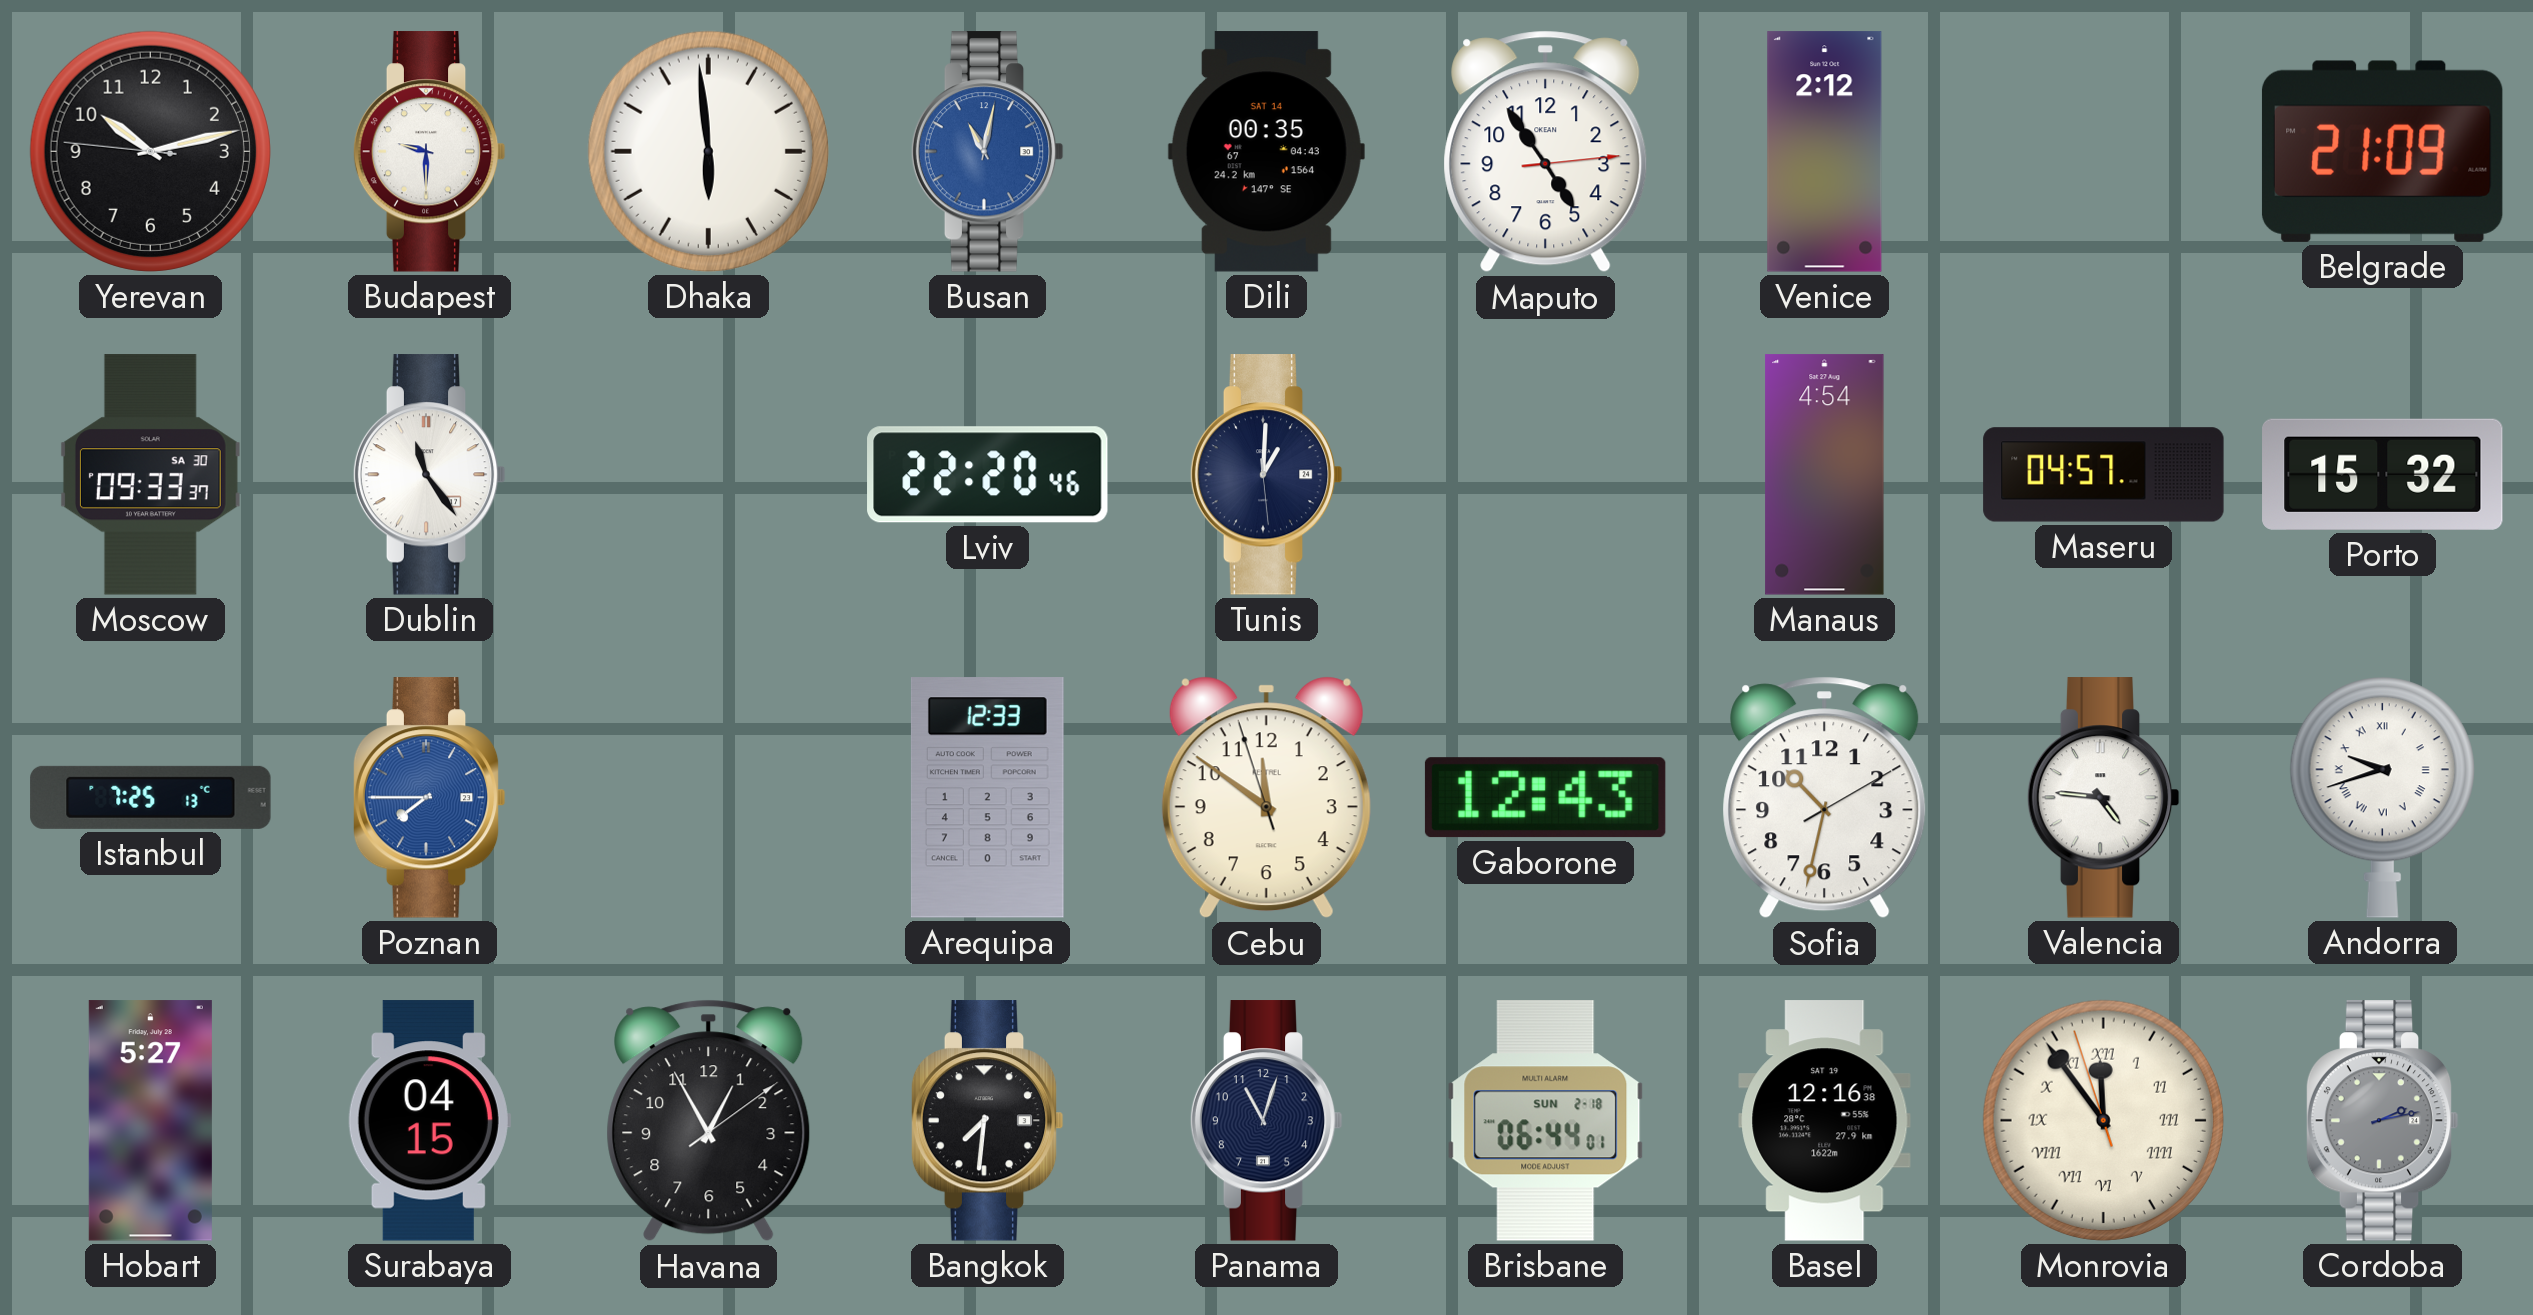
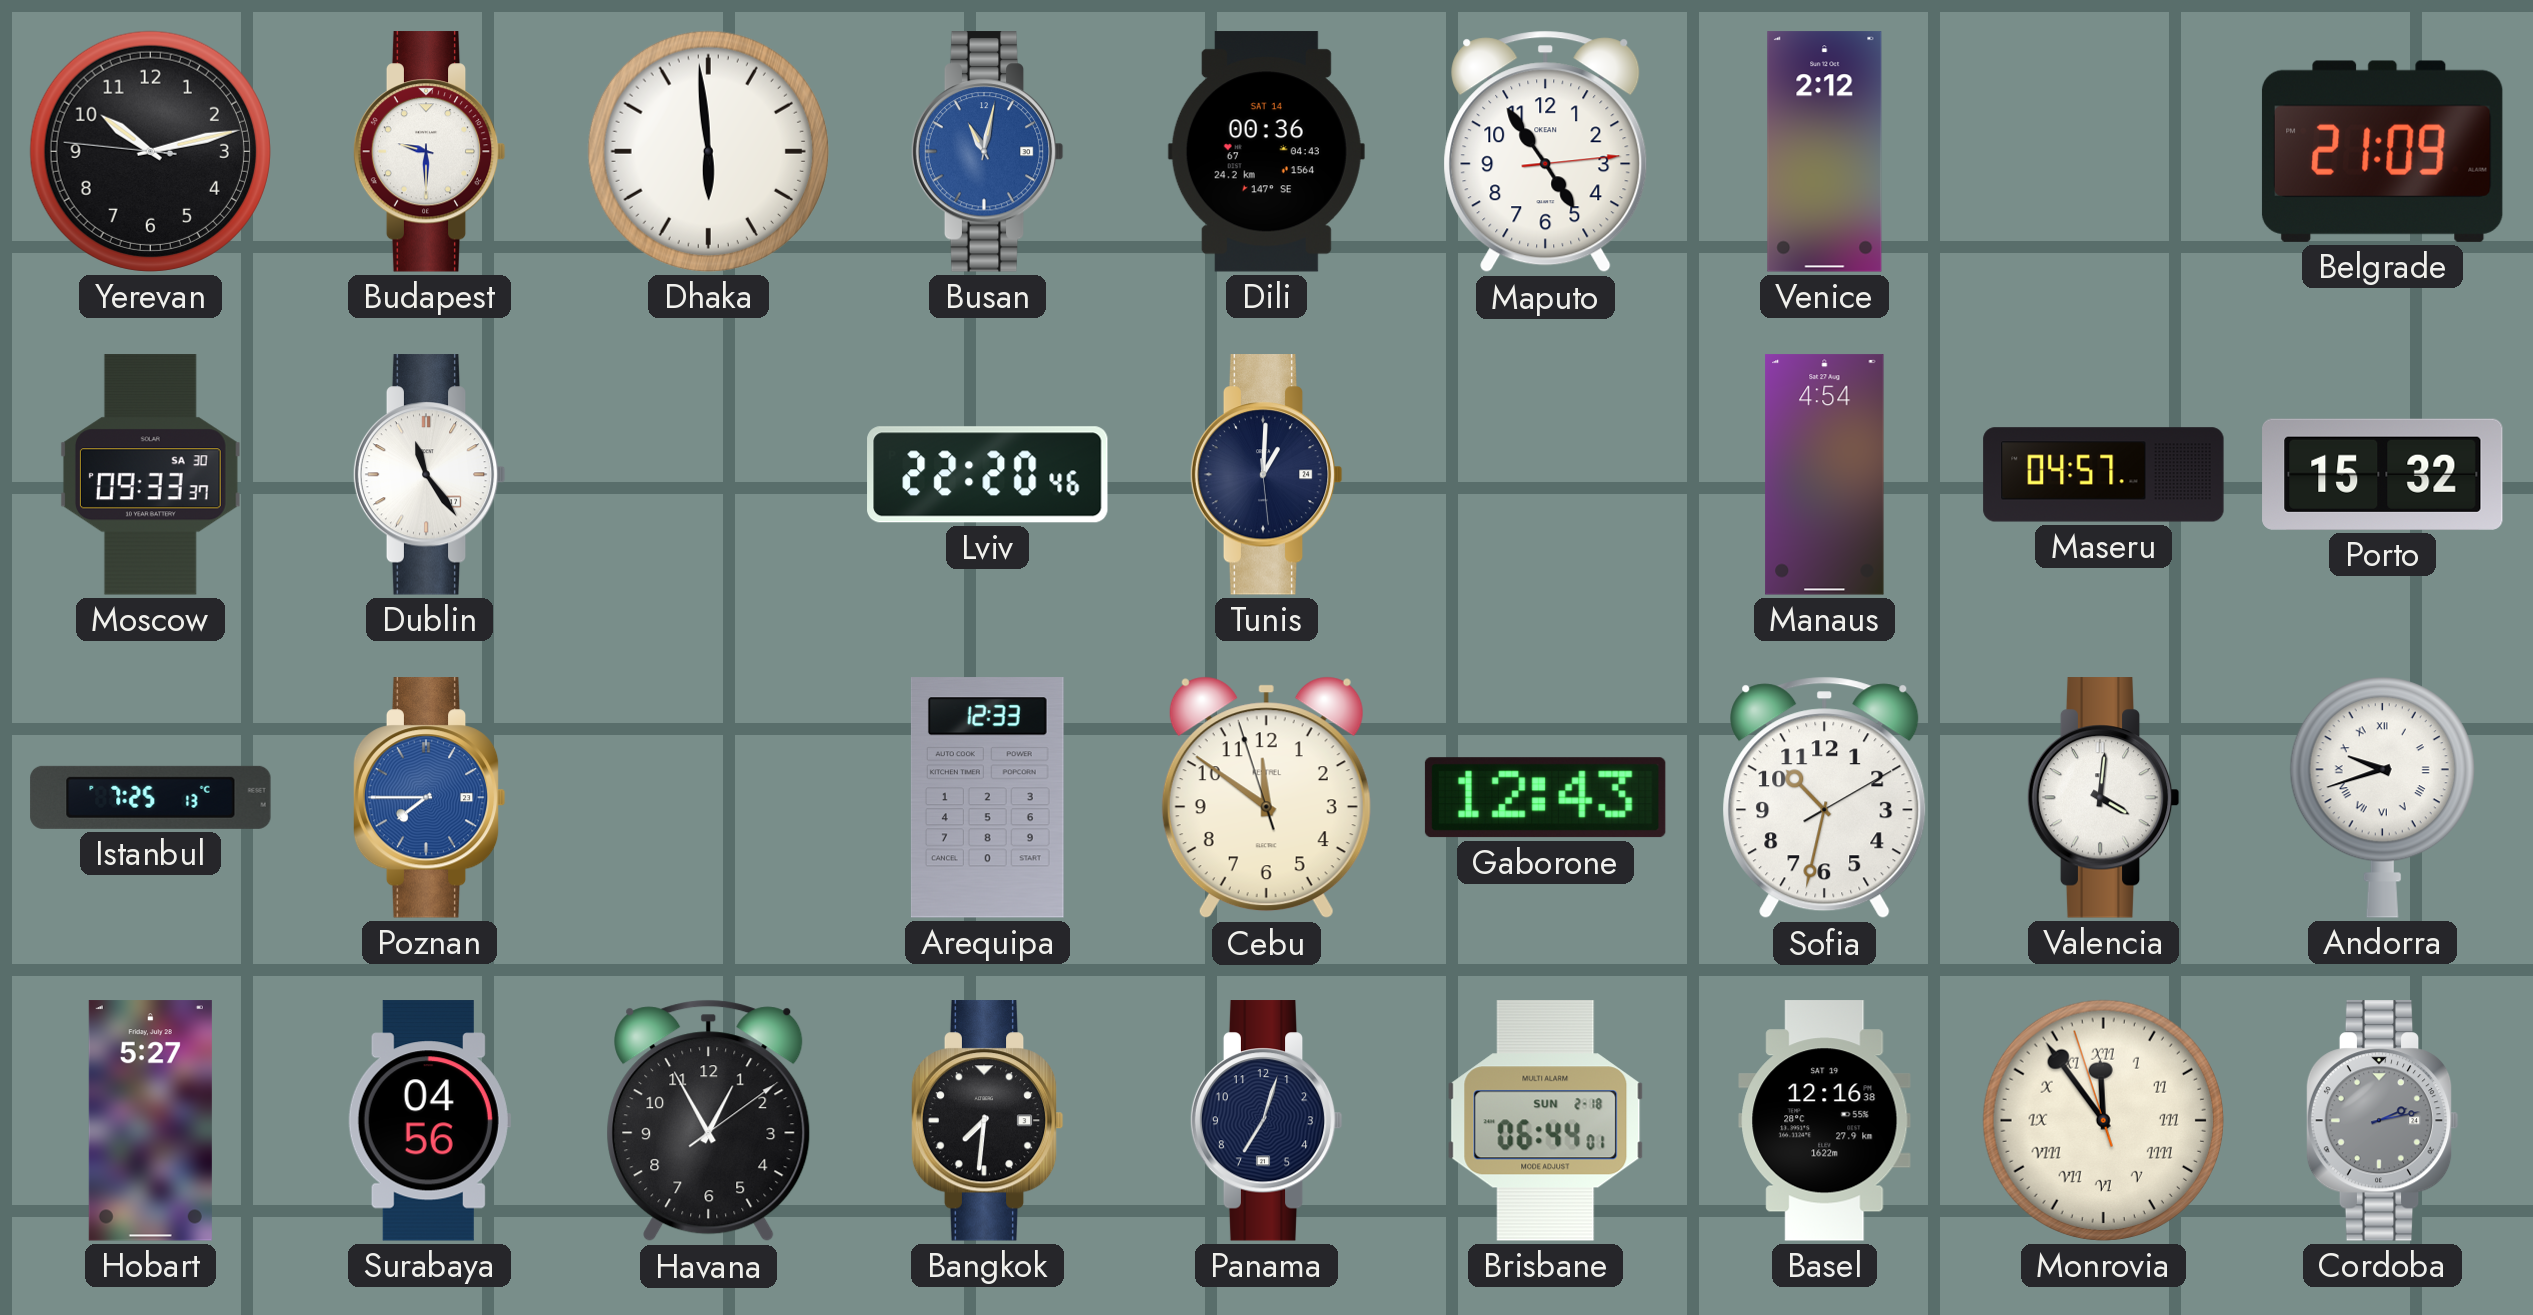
Dili: 00:35 -> 00:36 (1266, 152)
Valencia: 4:46 -> 4:01 (2103, 798)
Surabaya: 04:15 -> 04:56 (429, 1121)
Panama: 11:03 -> 7:03 (1266, 1121)
